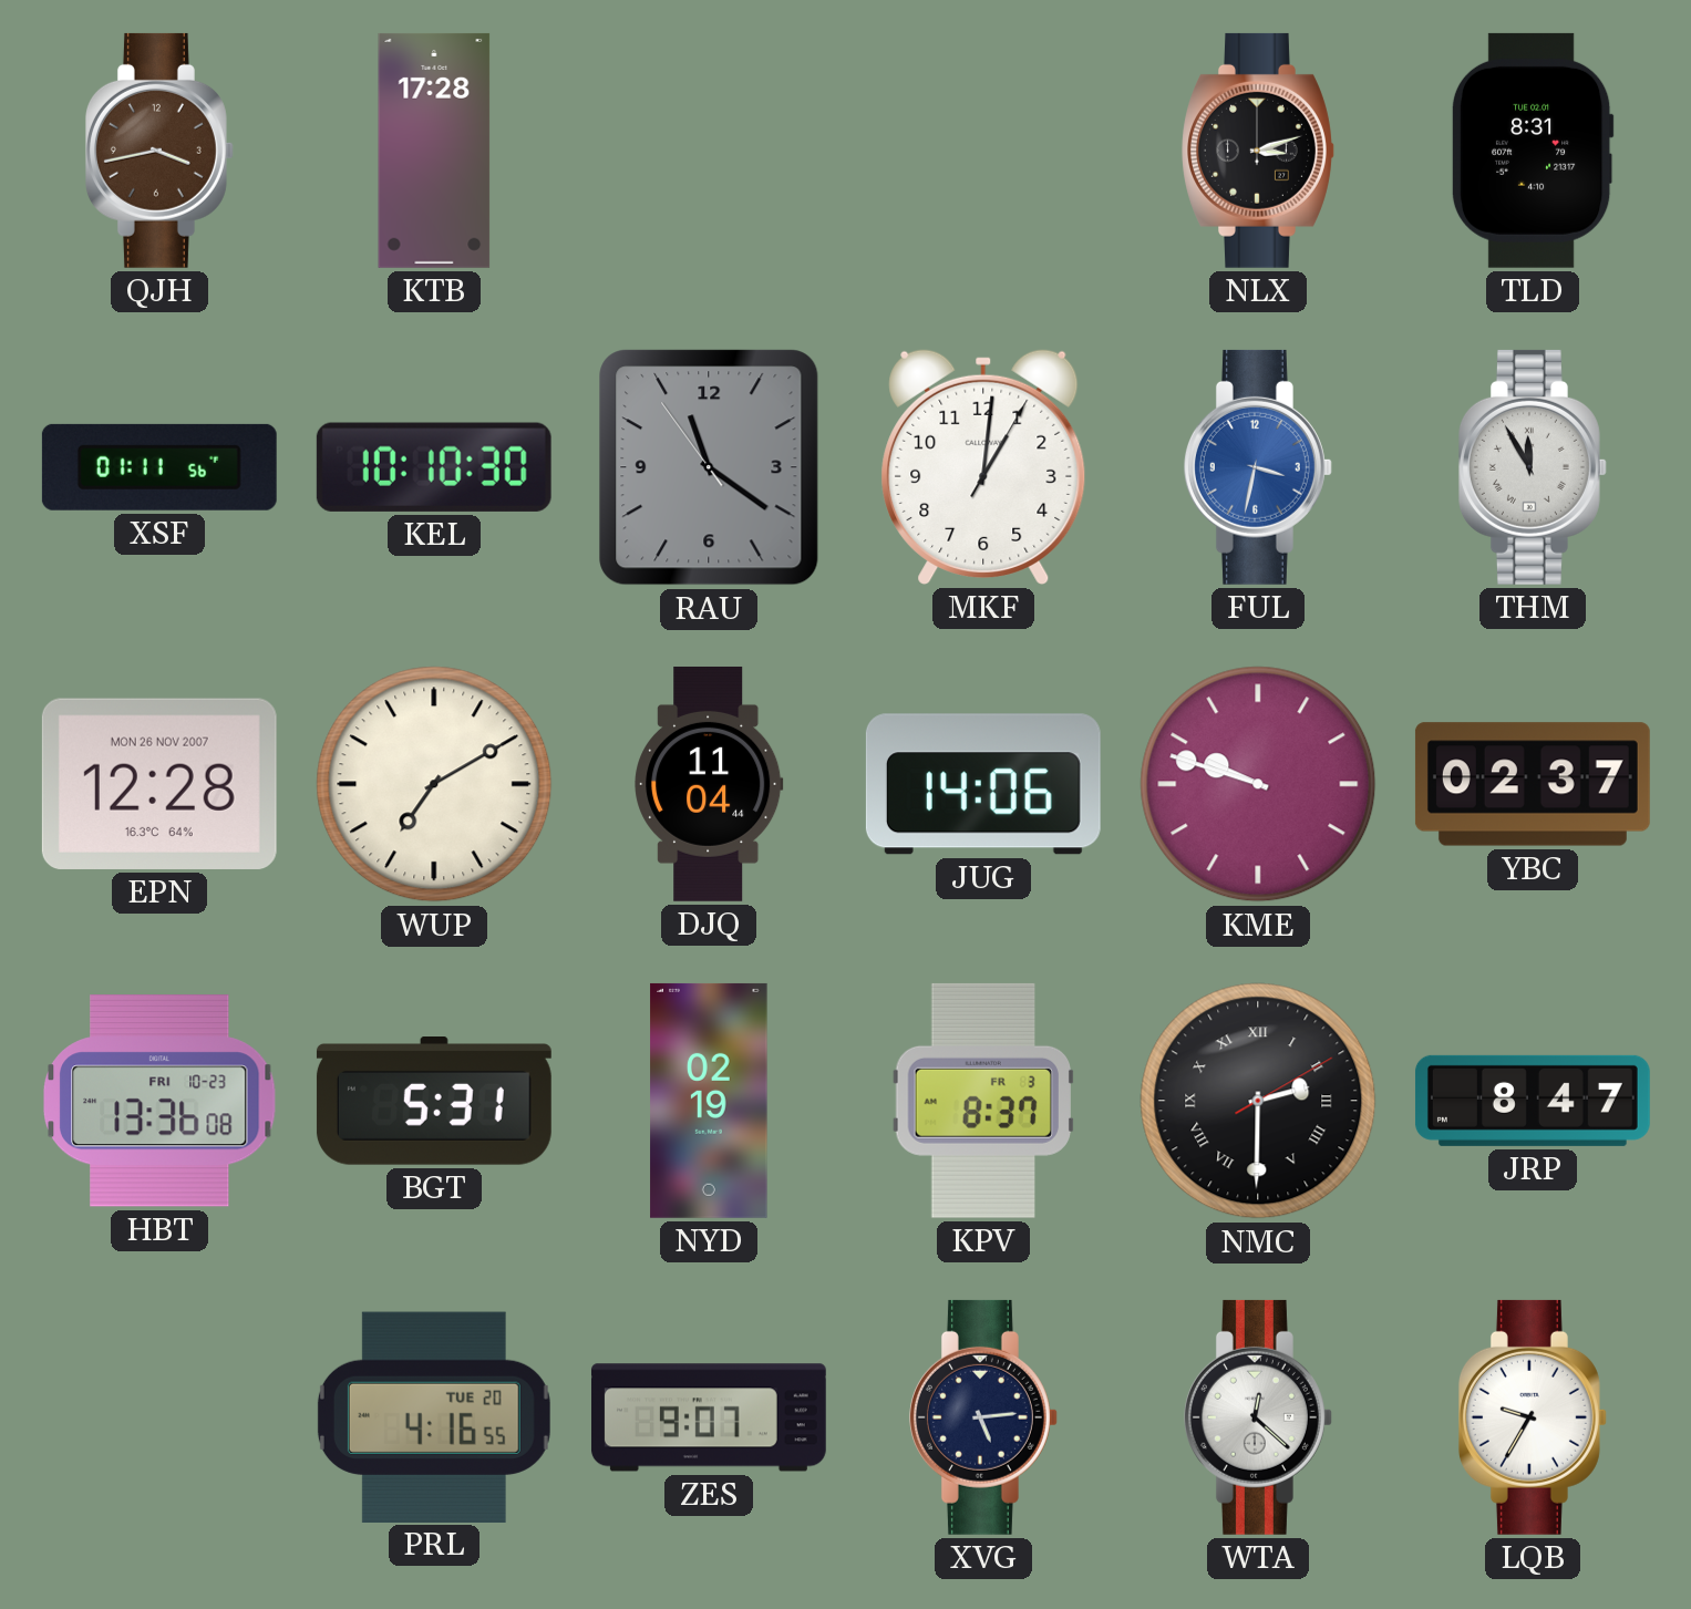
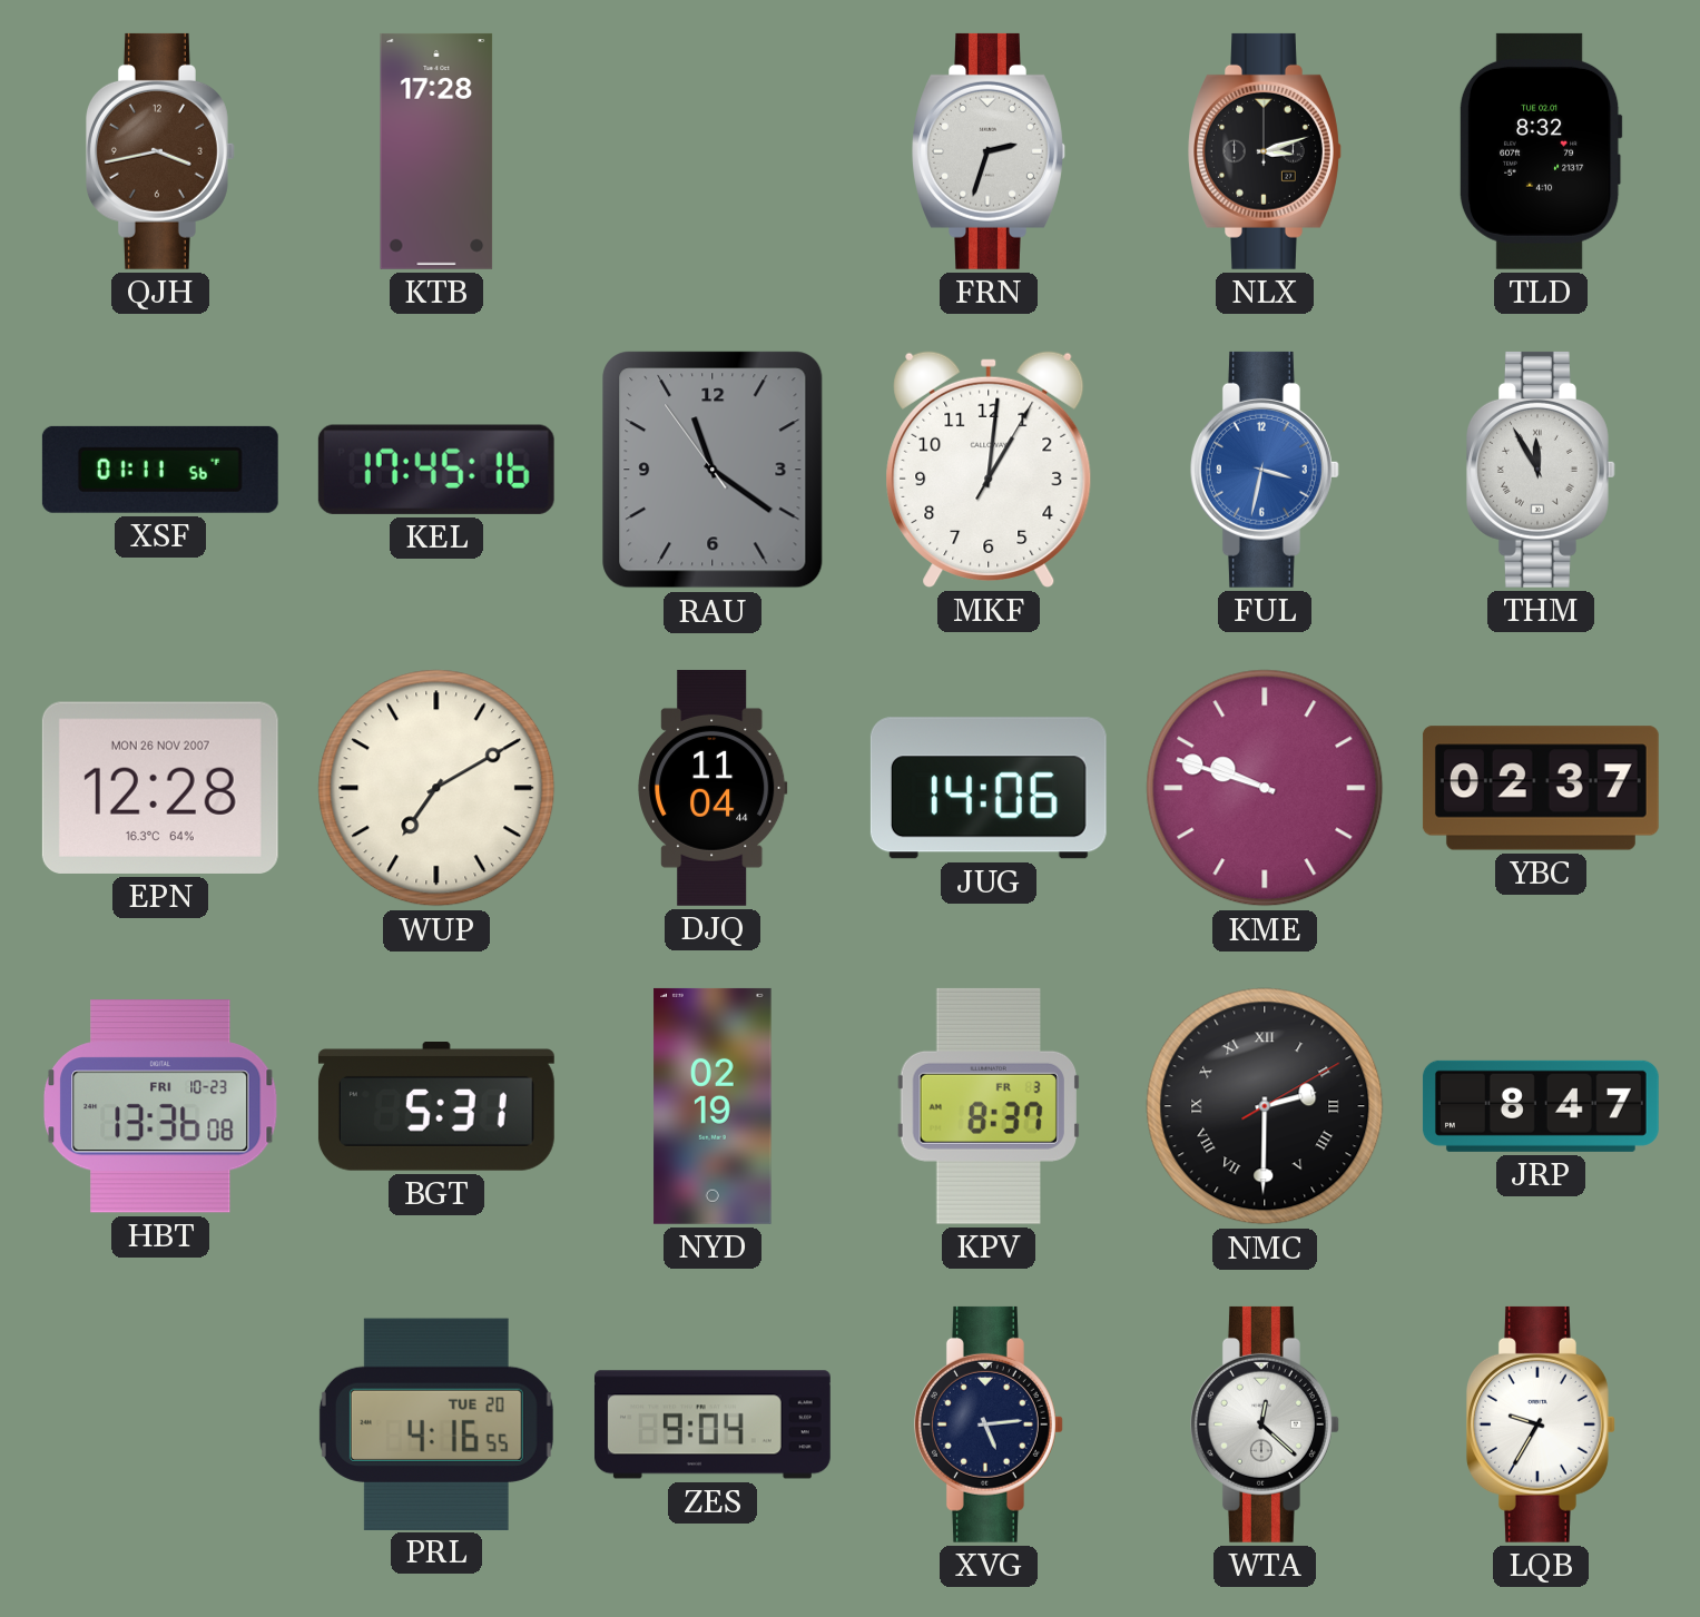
FRN: none -> 2:33 (989, 151)
TLD: 8:31 -> 8:32 (1541, 151)
KEL: 10:10 -> 17:45 (436, 470)
ZES: 9:07 -> 9:04 (713, 1424)
